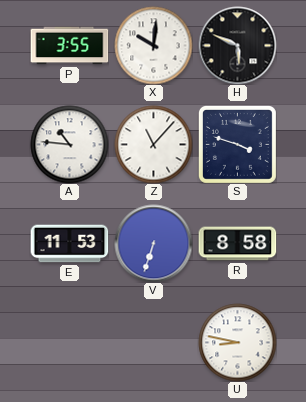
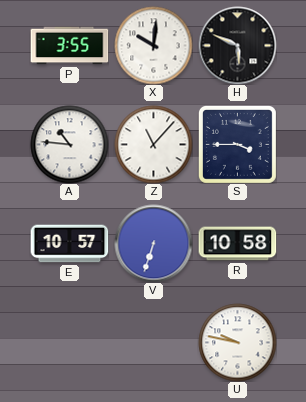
S: 3:48 -> 3:45 (237, 144)
E: 11:53 -> 10:57 (69, 244)
R: 8:58 -> 10:58 (237, 244)
U: 8:47 -> 9:47 (237, 342)
